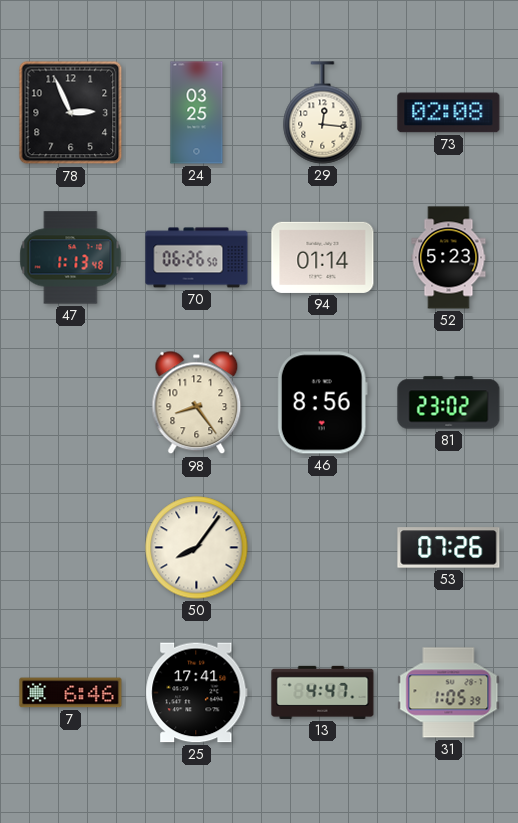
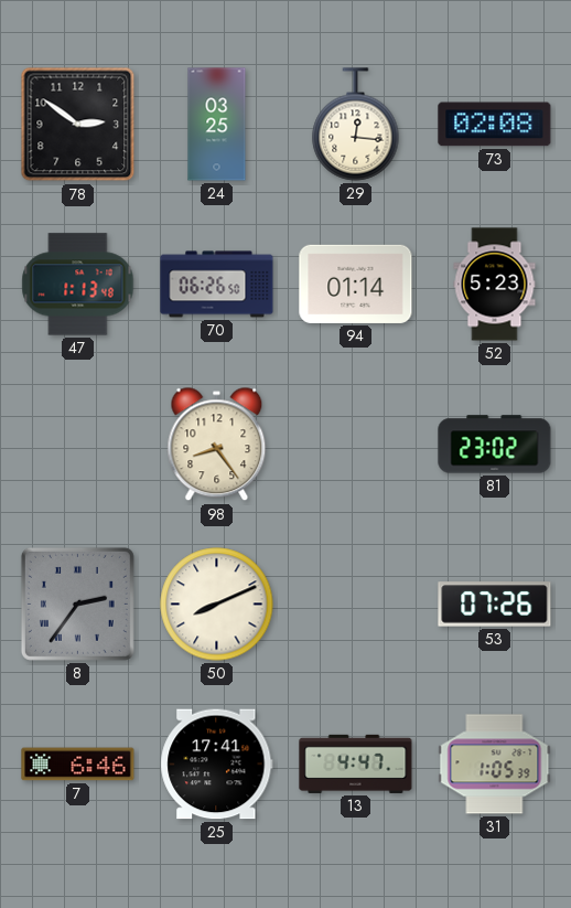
78: 2:56 -> 2:51 (78, 125)
46: 8:56 -> none (322, 403)
8: none -> 2:36 (77, 603)
50: 8:06 -> 8:11 (217, 605)
